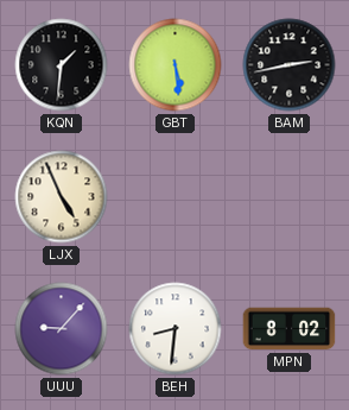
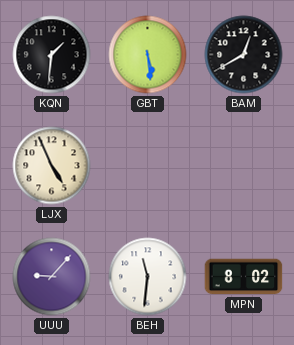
BAM: 2:43 -> 12:40 (244, 55)
BEH: 8:31 -> 11:31 (148, 277)
